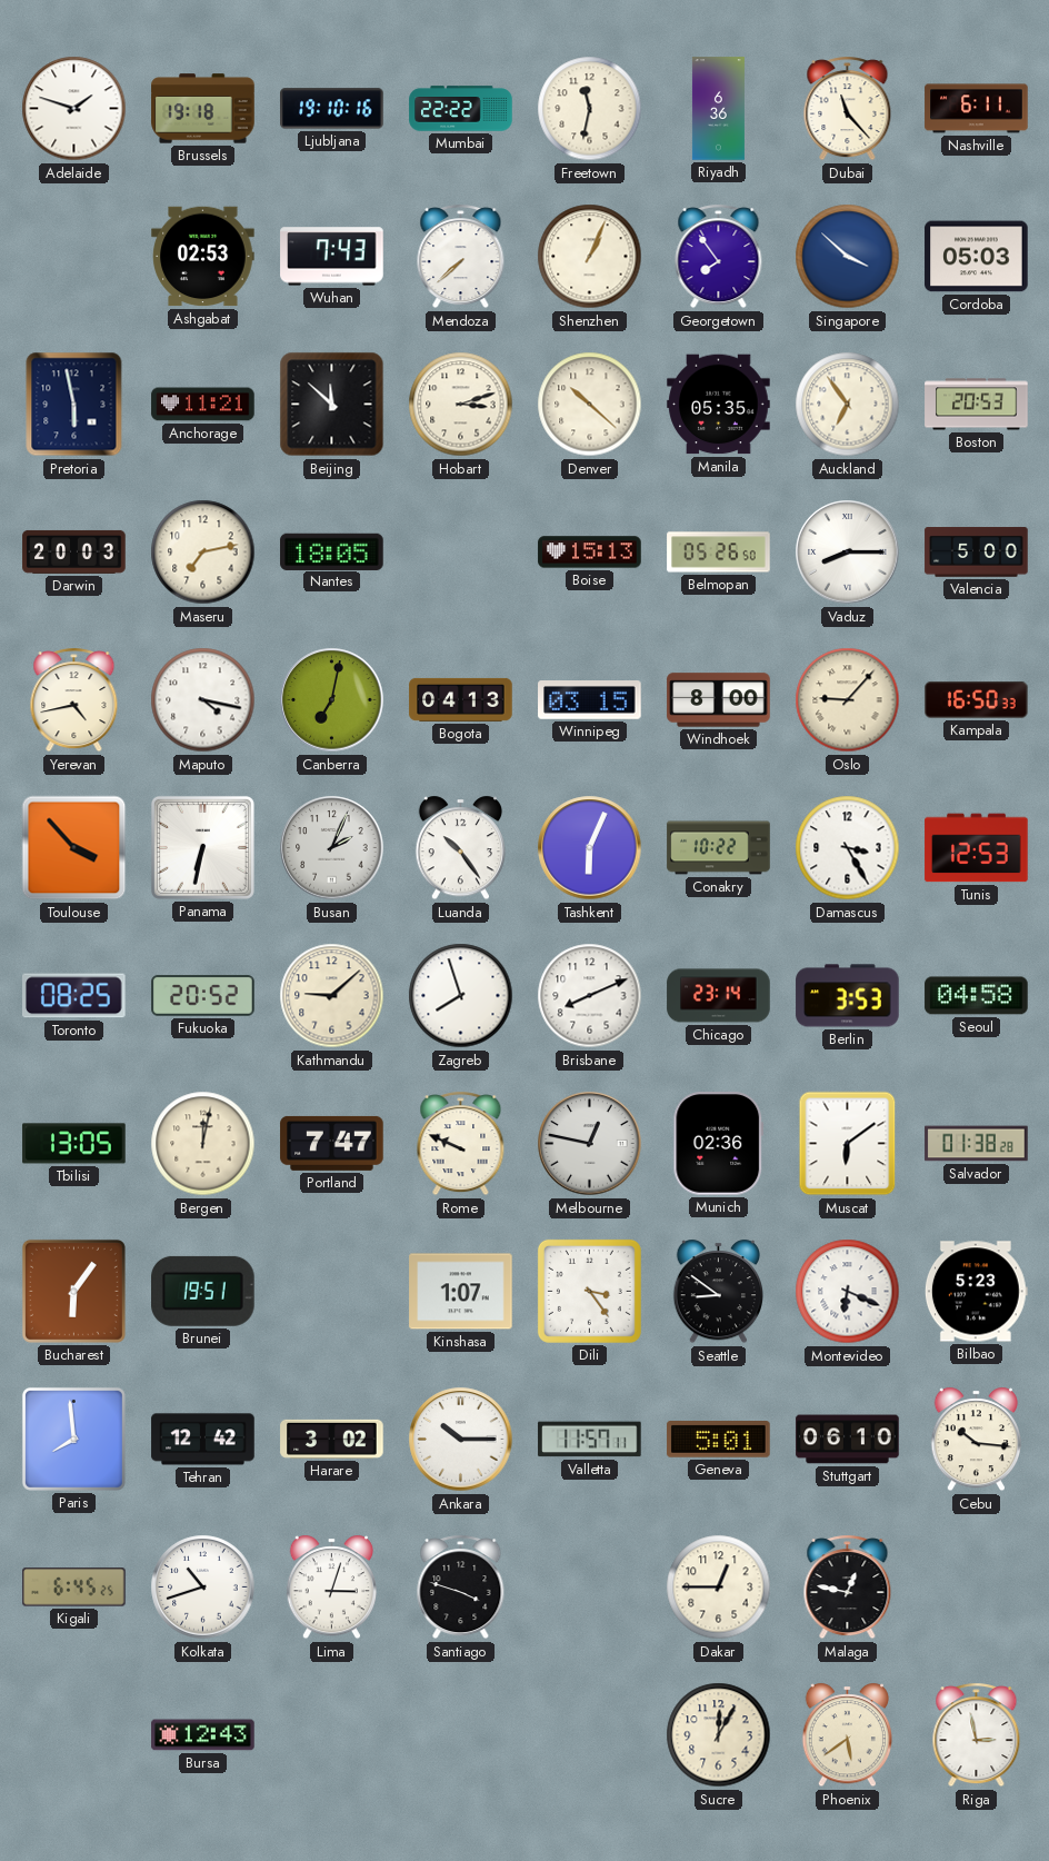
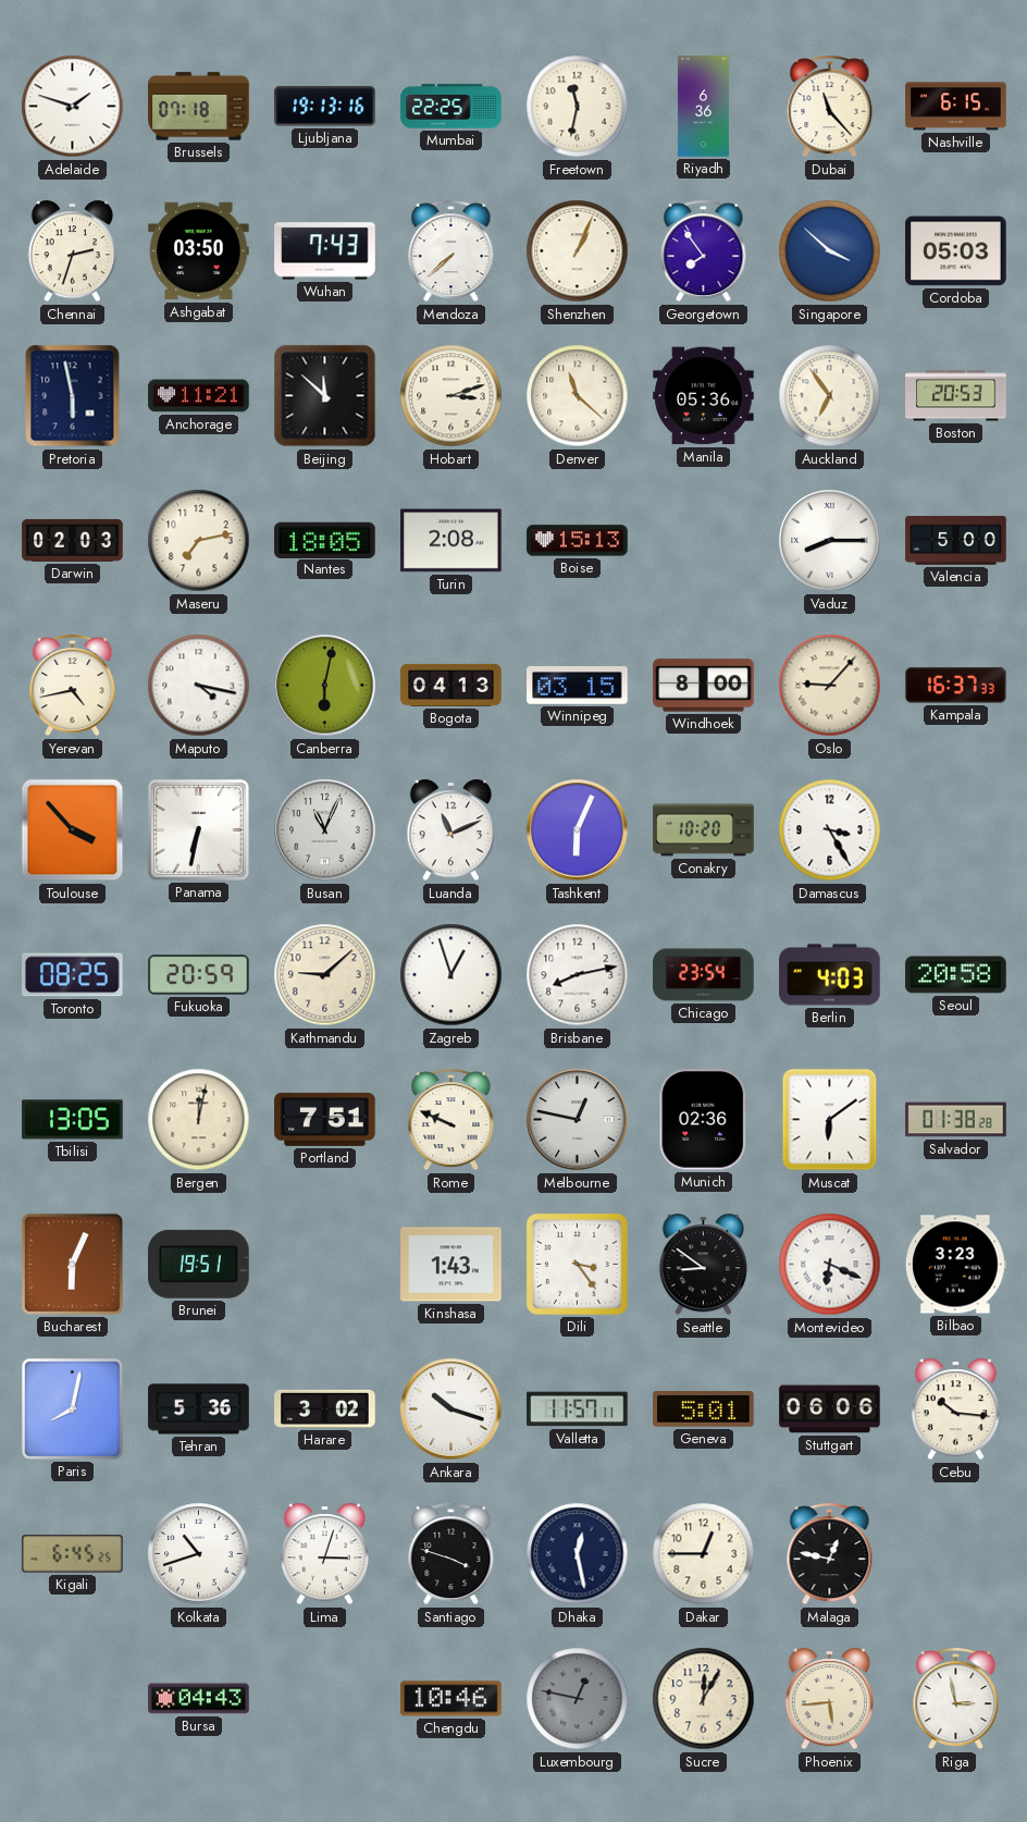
Brussels: 19:18 -> 07:18 (199, 107)
Ljubljana: 19:10 -> 19:13 (325, 107)
Mumbai: 22:22 -> 22:25 (451, 107)
Nashville: 6:11 -> 6:15 (956, 107)
Chennai: none -> 2:33 (72, 251)
Ashgabat: 02:53 -> 03:50 (199, 251)
Denver: 10:22 -> 11:22 (578, 396)
Manila: 05:35 -> 05:36 (704, 396)
Darwin: 20:03 -> 02:03 (73, 540)
Turin: none -> 2:08 (451, 541)
Belmopan: 05:26 -> none (719, 553)
Canberra: 7:02 -> 6:02 (325, 686)
Kampala: 16:50 -> 16:37 (956, 685)
Busan: 2:04 -> 11:04 (325, 830)
Luanda: 10:24 -> 11:11 (450, 830)
Conakry: 10:22 -> 10:20 (704, 830)
Tunis: 12:53 -> none (977, 848)
Fukuoka: 20:52 -> 20:59 (199, 975)
Zagreb: 7:57 -> 12:57 (451, 975)
Brisbane: 8:11 -> 8:13 (578, 975)
Chicago: 23:14 -> 23:54 (704, 975)
Berlin: 3:53 -> 4:03 (830, 975)
Seoul: 04:58 -> 20:58 (956, 975)
Portland: 7:47 -> 7:51 (325, 1119)
Bucharest: 6:06 -> 6:04 (72, 1264)
Kinshasa: 1:07 -> 1:43 (451, 1265)
Bilbao: 5:23 -> 3:23 (955, 1265)
Paris: 7:59 -> 8:02 (72, 1408)
Tehran: 12:42 -> 5:36 (199, 1409)
Ankara: 10:15 -> 10:18 (451, 1409)
Stuttgart: 06:10 -> 06:06 (830, 1409)
Dhaka: none -> 12:28 (578, 1554)
Bursa: 12:43 -> 04:43 (199, 1699)
Chengdu: none -> 10:46 (451, 1699)
Luxembourg: none -> 12:47 (578, 1699)
Phoenix: 5:39 -> 5:44 (829, 1699)
